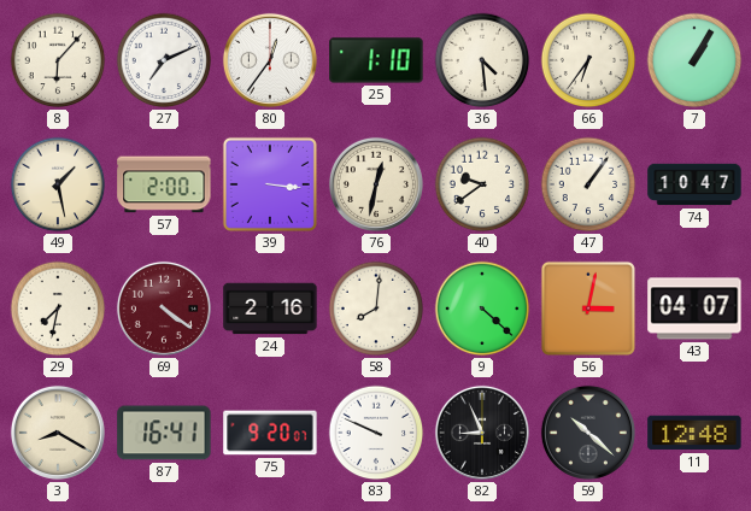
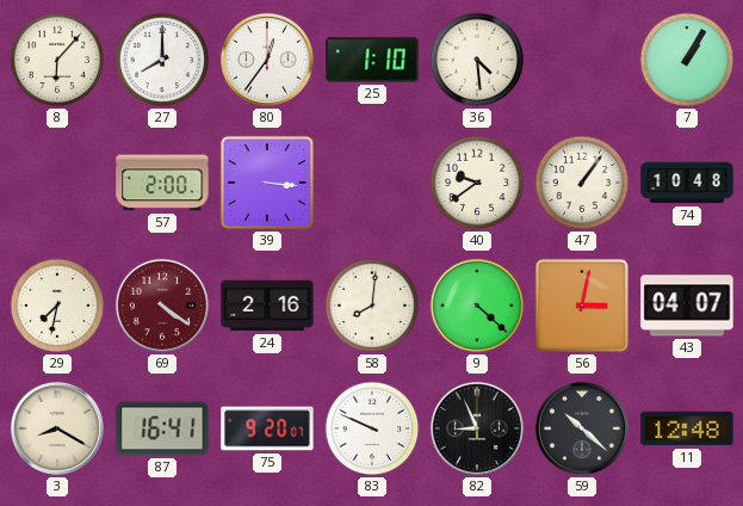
27: 7:11 -> 8:00 (162, 60)
66: 6:36 -> none (588, 60)
49: 1:28 -> none (58, 184)
76: 12:32 -> none (376, 184)
74: 10:47 -> 10:48 (687, 183)
